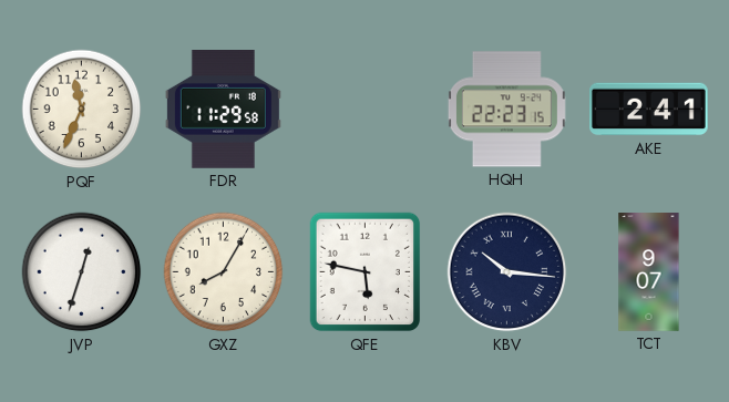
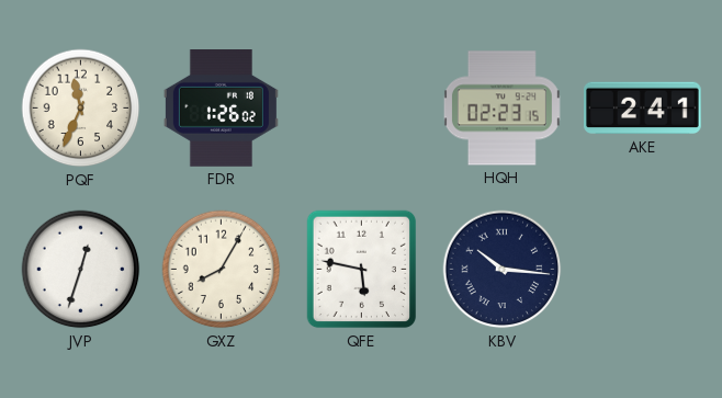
FDR: 11:29 -> 1:26 (221, 109)
HQH: 22:23 -> 02:23 (501, 109)
TCT: 9:07 -> none (649, 272)
